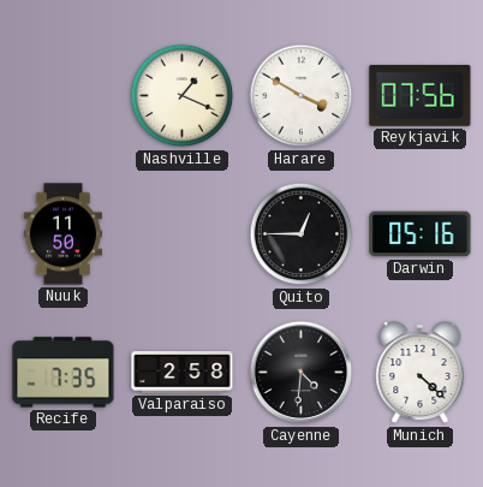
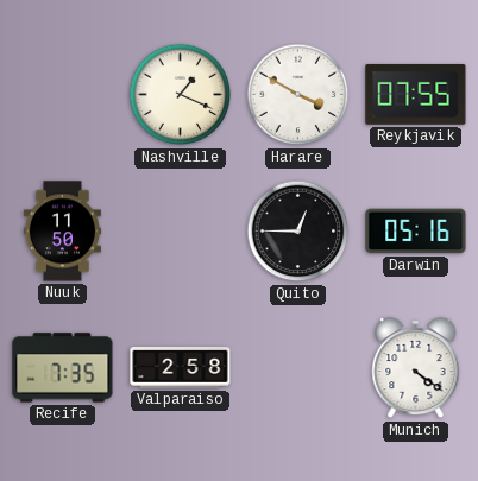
Reykjavik: 07:56 -> 07:55 (416, 94)
Cayenne: 4:31 -> none (302, 373)
Munich: 4:22 -> 4:21 (416, 368)
